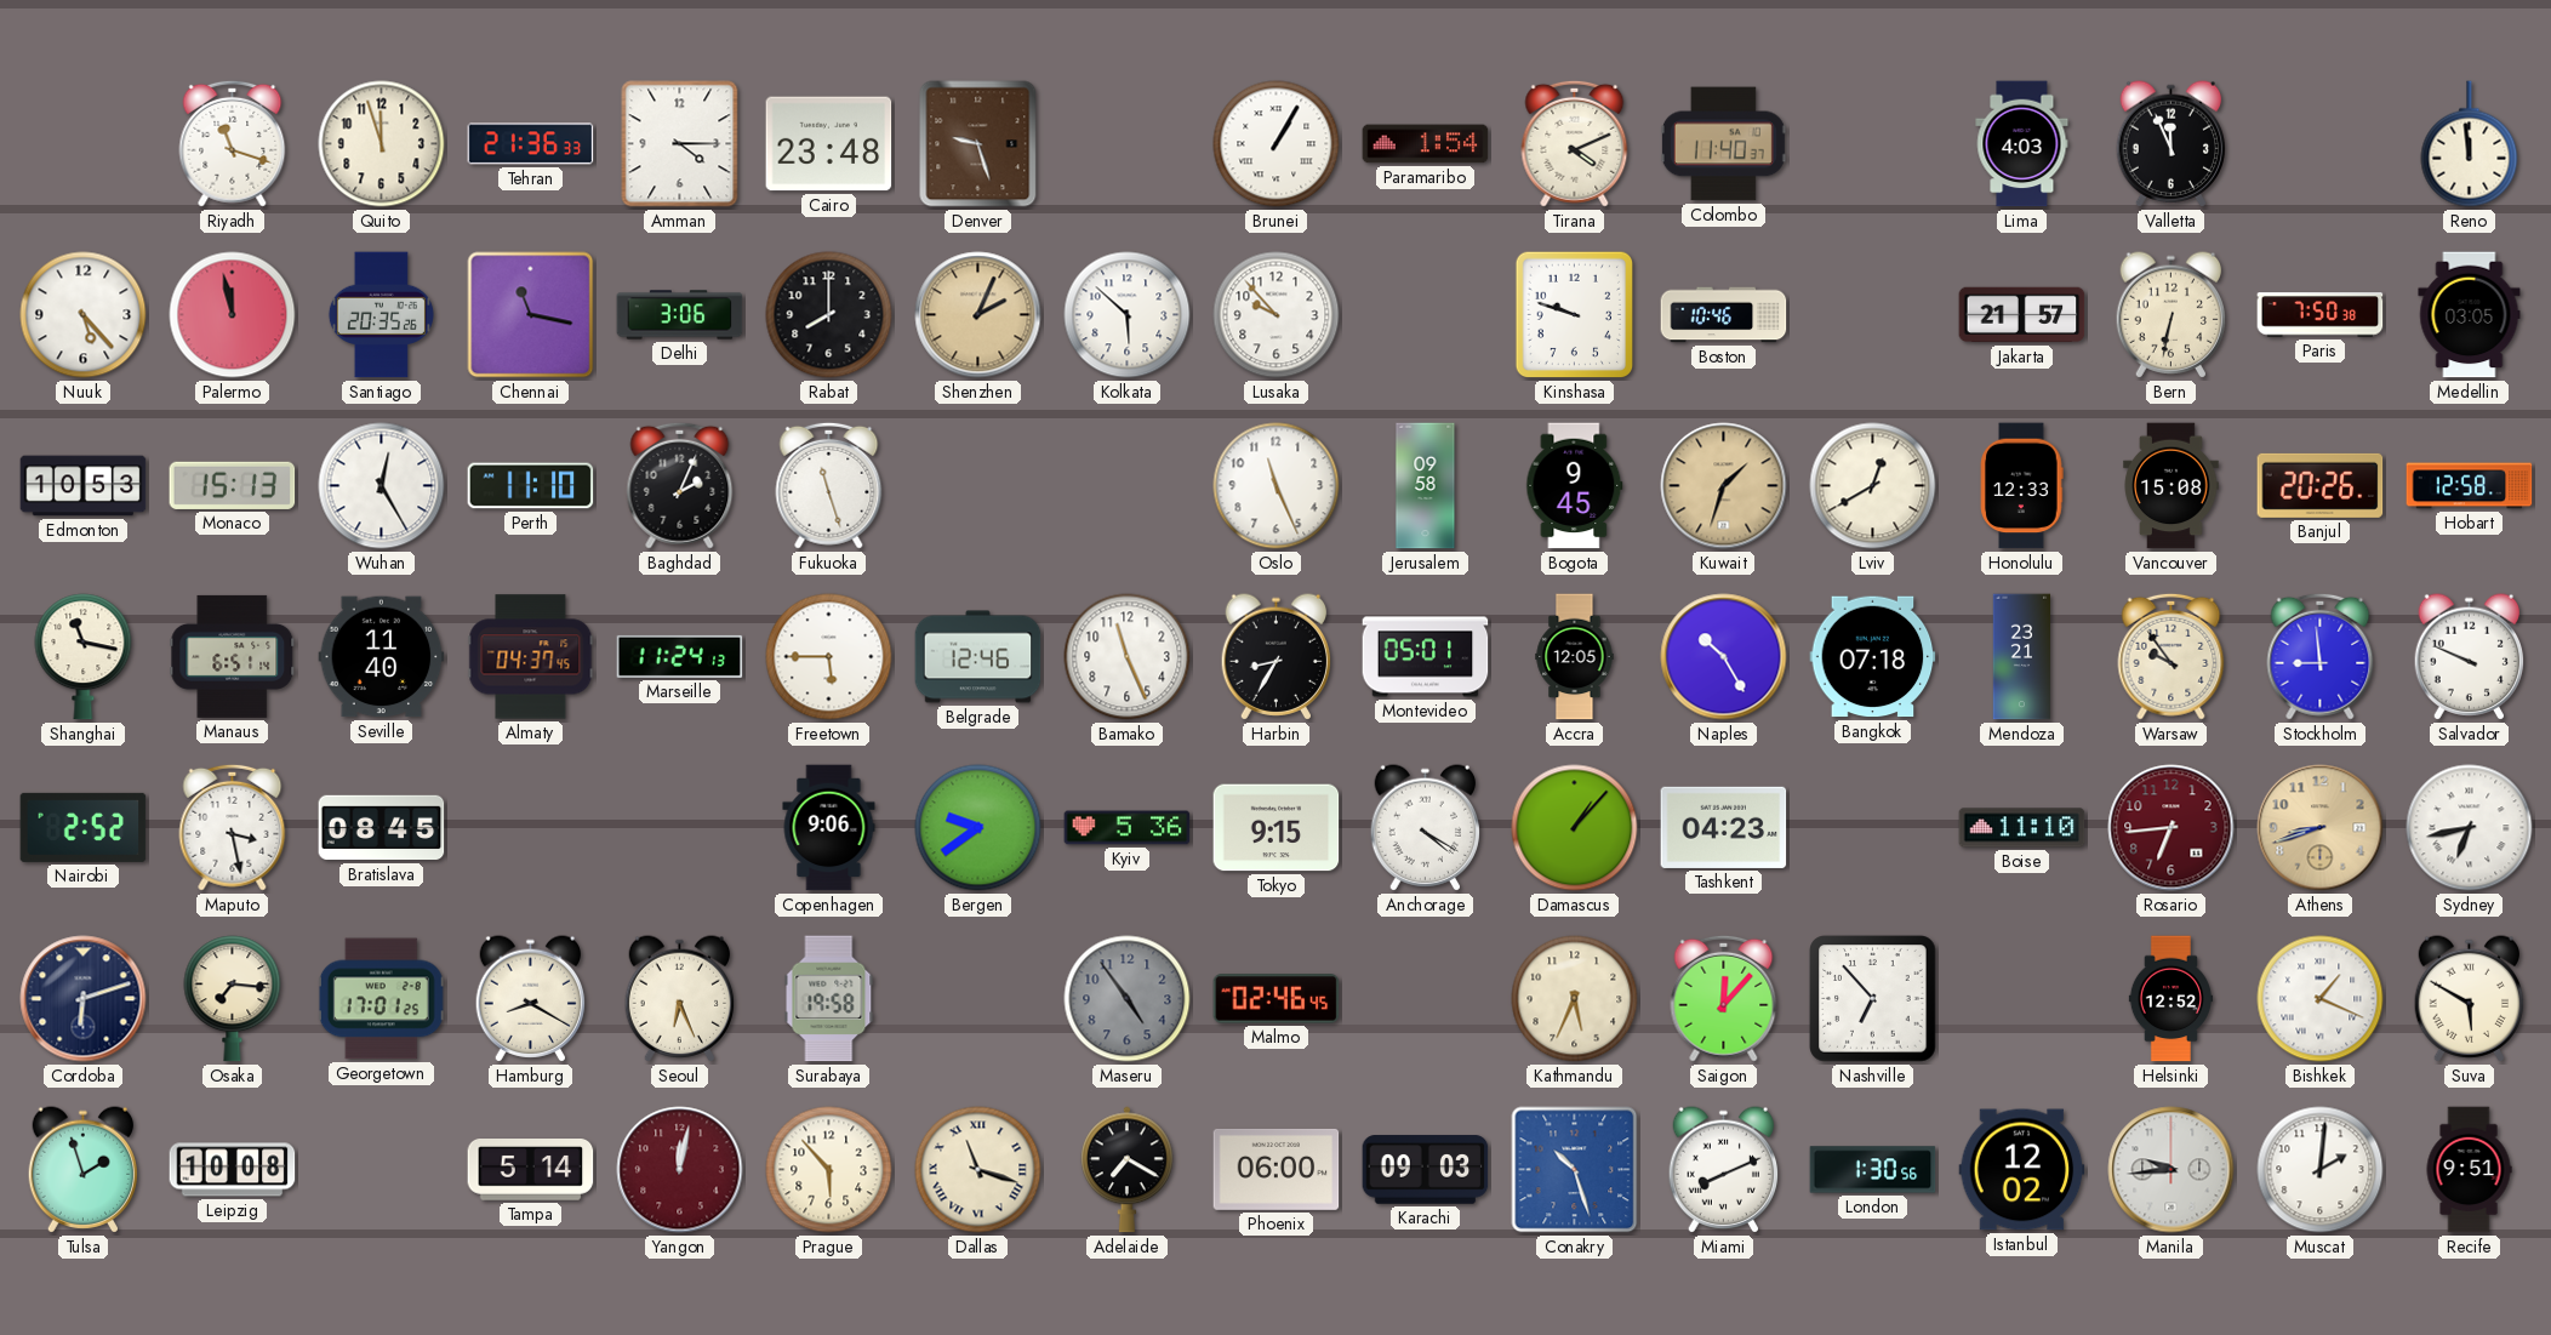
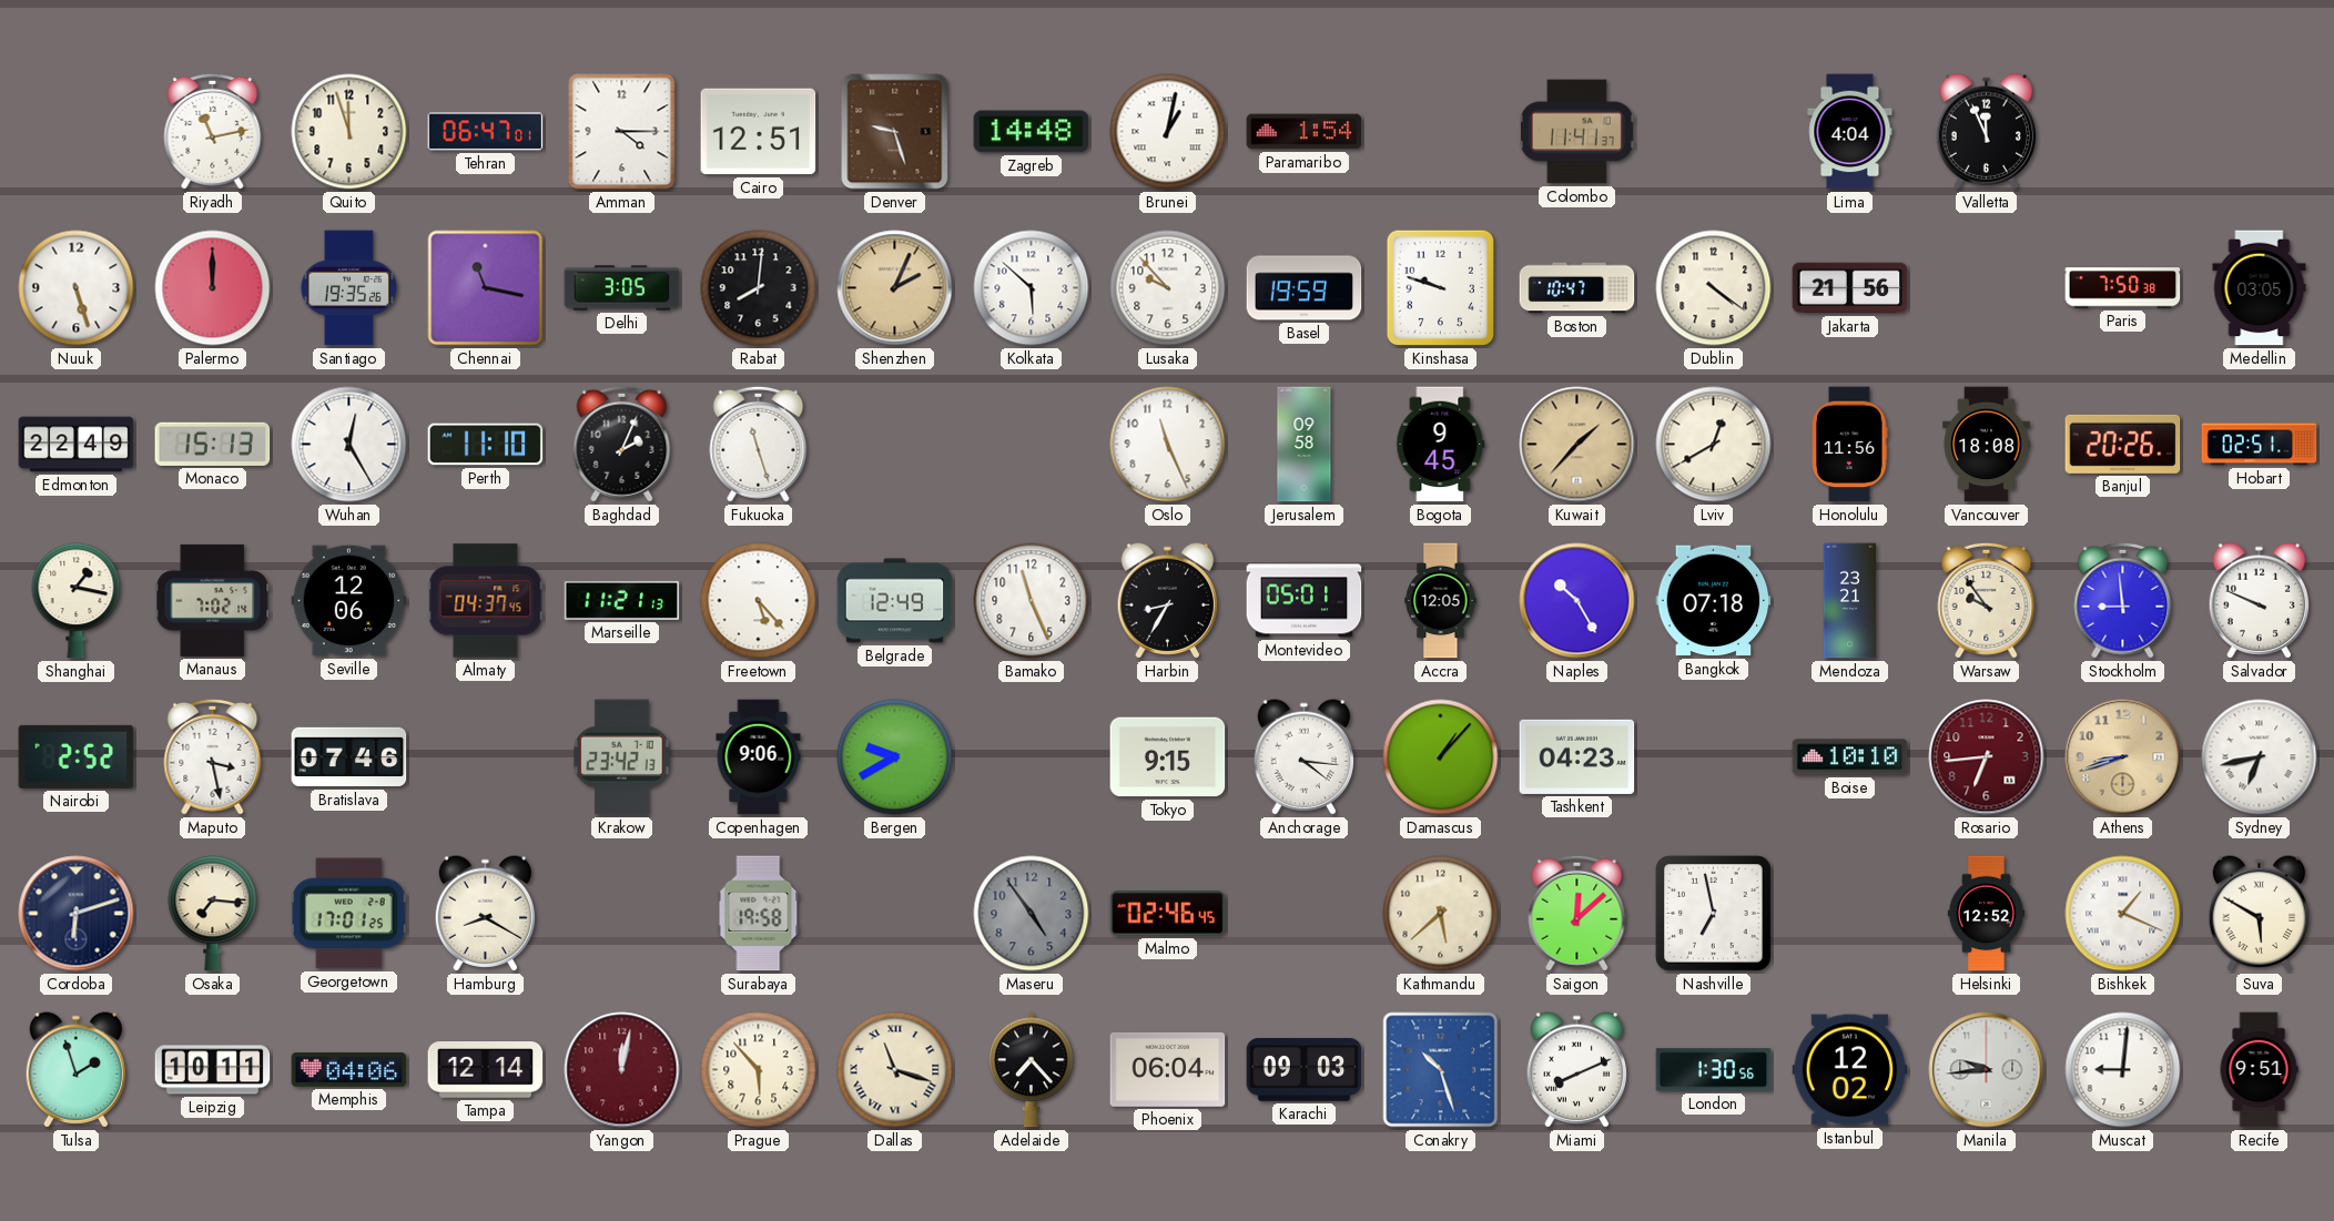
Riyadh: 11:18 -> 11:13 (213, 131)
Tehran: 21:36 -> 06:47 (486, 132)
Cairo: 23:48 -> 12:51 (759, 132)
Zagreb: none -> 14:48 (1032, 132)
Brunei: 1:05 -> 1:02 (1168, 132)
Tirana: 4:11 -> none (1575, 143)
Colombo: 11:40 -> 11:41 (1576, 132)
Lima: 4:03 -> 4:04 (1850, 132)
Reno: 11:59 -> none (2470, 144)
Nuuk: 5:23 -> 5:27 (77, 288)
Palermo: 11:58 -> 12:00 (213, 288)
Santiago: 20:35 -> 19:35 (348, 288)
Delhi: 3:06 -> 3:05 (622, 288)
Rabat: 8:00 -> 8:01 (759, 288)
Basel: none -> 19:59 (1305, 288)
Boston: 10:46 -> 10:47 (1577, 288)
Dublin: none -> 4:21 (1714, 288)
Jakarta: 21:57 -> 21:56 (1850, 288)
Bern: 6:32 -> none (2172, 315)
Edmonton: 10:53 -> 22:49 (77, 445)
Kuwait: 1:33 -> 1:37 (1577, 445)
Honolulu: 12:33 -> 11:56 (1850, 445)
Vancouver: 15:08 -> 18:08 (1987, 445)
Hobart: 12:58 -> 02:51 (2260, 445)
Shanghai: 11:17 -> 1:17 (77, 601)
Manaus: 6:51 -> 7:02 (213, 600)
Seville: 11:40 -> 12:06 (349, 601)
Marseille: 11:24 -> 11:21 (622, 600)
Freetown: 5:45 -> 5:23 (759, 601)
Belgrade: 12:46 -> 12:49 (895, 601)
Bratislava: 08:45 -> 07:46 (349, 757)
Krakow: none -> 23:42 (622, 757)
Bergen: 9:39 -> 9:40 (895, 757)
Kyiv: 5:36 -> none (1128, 828)
Anchorage: 4:20 -> 4:16 (1305, 757)
Boise: 11:10 -> 10:10 (1850, 757)
Seoul: 6:26 -> none (680, 999)
Kathmandu: 5:34 -> 5:38 (1441, 914)
Saigon: 12:07 -> 12:08 (1577, 913)
Nashville: 6:53 -> 6:58 (1714, 914)
Leipzig: 10:08 -> 10:11 (213, 1070)
Memphis: none -> 04:06 (349, 1069)
Tampa: 5:14 -> 12:14 (486, 1070)
Adelaide: 7:20 -> 7:23 (1032, 1070)
Phoenix: 06:00 -> 06:04 (1168, 1069)
Muscat: 2:01 -> 9:01 (2123, 1070)
